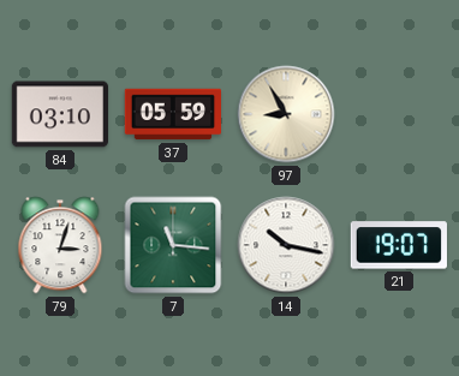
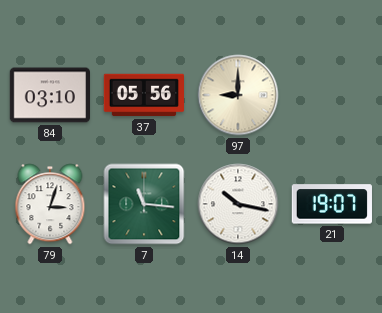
37: 05:59 -> 05:56 (143, 95)
97: 8:55 -> 9:00 (238, 95)
